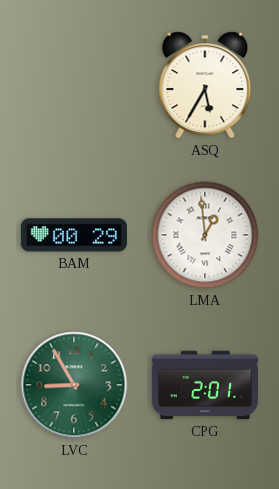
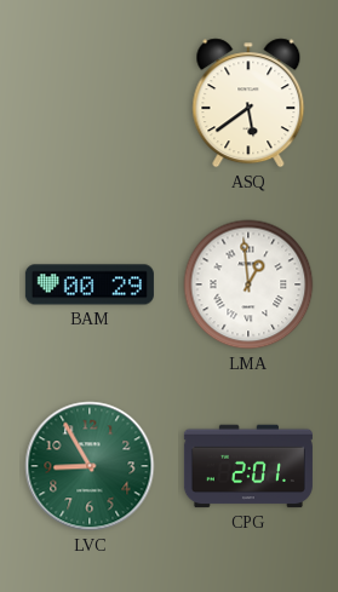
ASQ: 5:35 -> 5:39 (248, 103)
